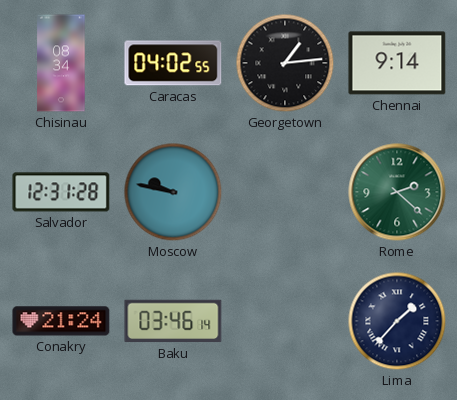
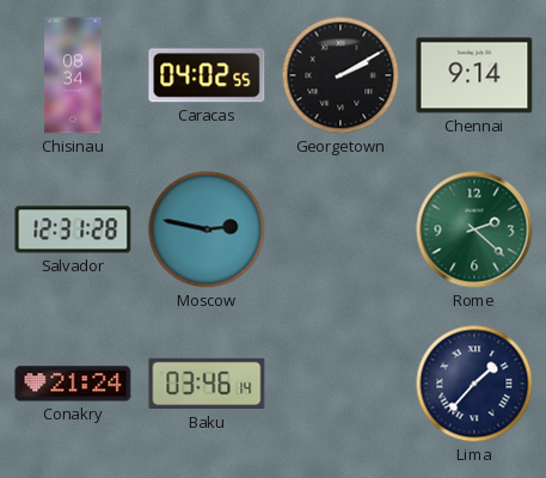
Georgetown: 1:14 -> 2:10 (341, 75)
Moscow: 9:47 -> 2:47 (207, 229)
